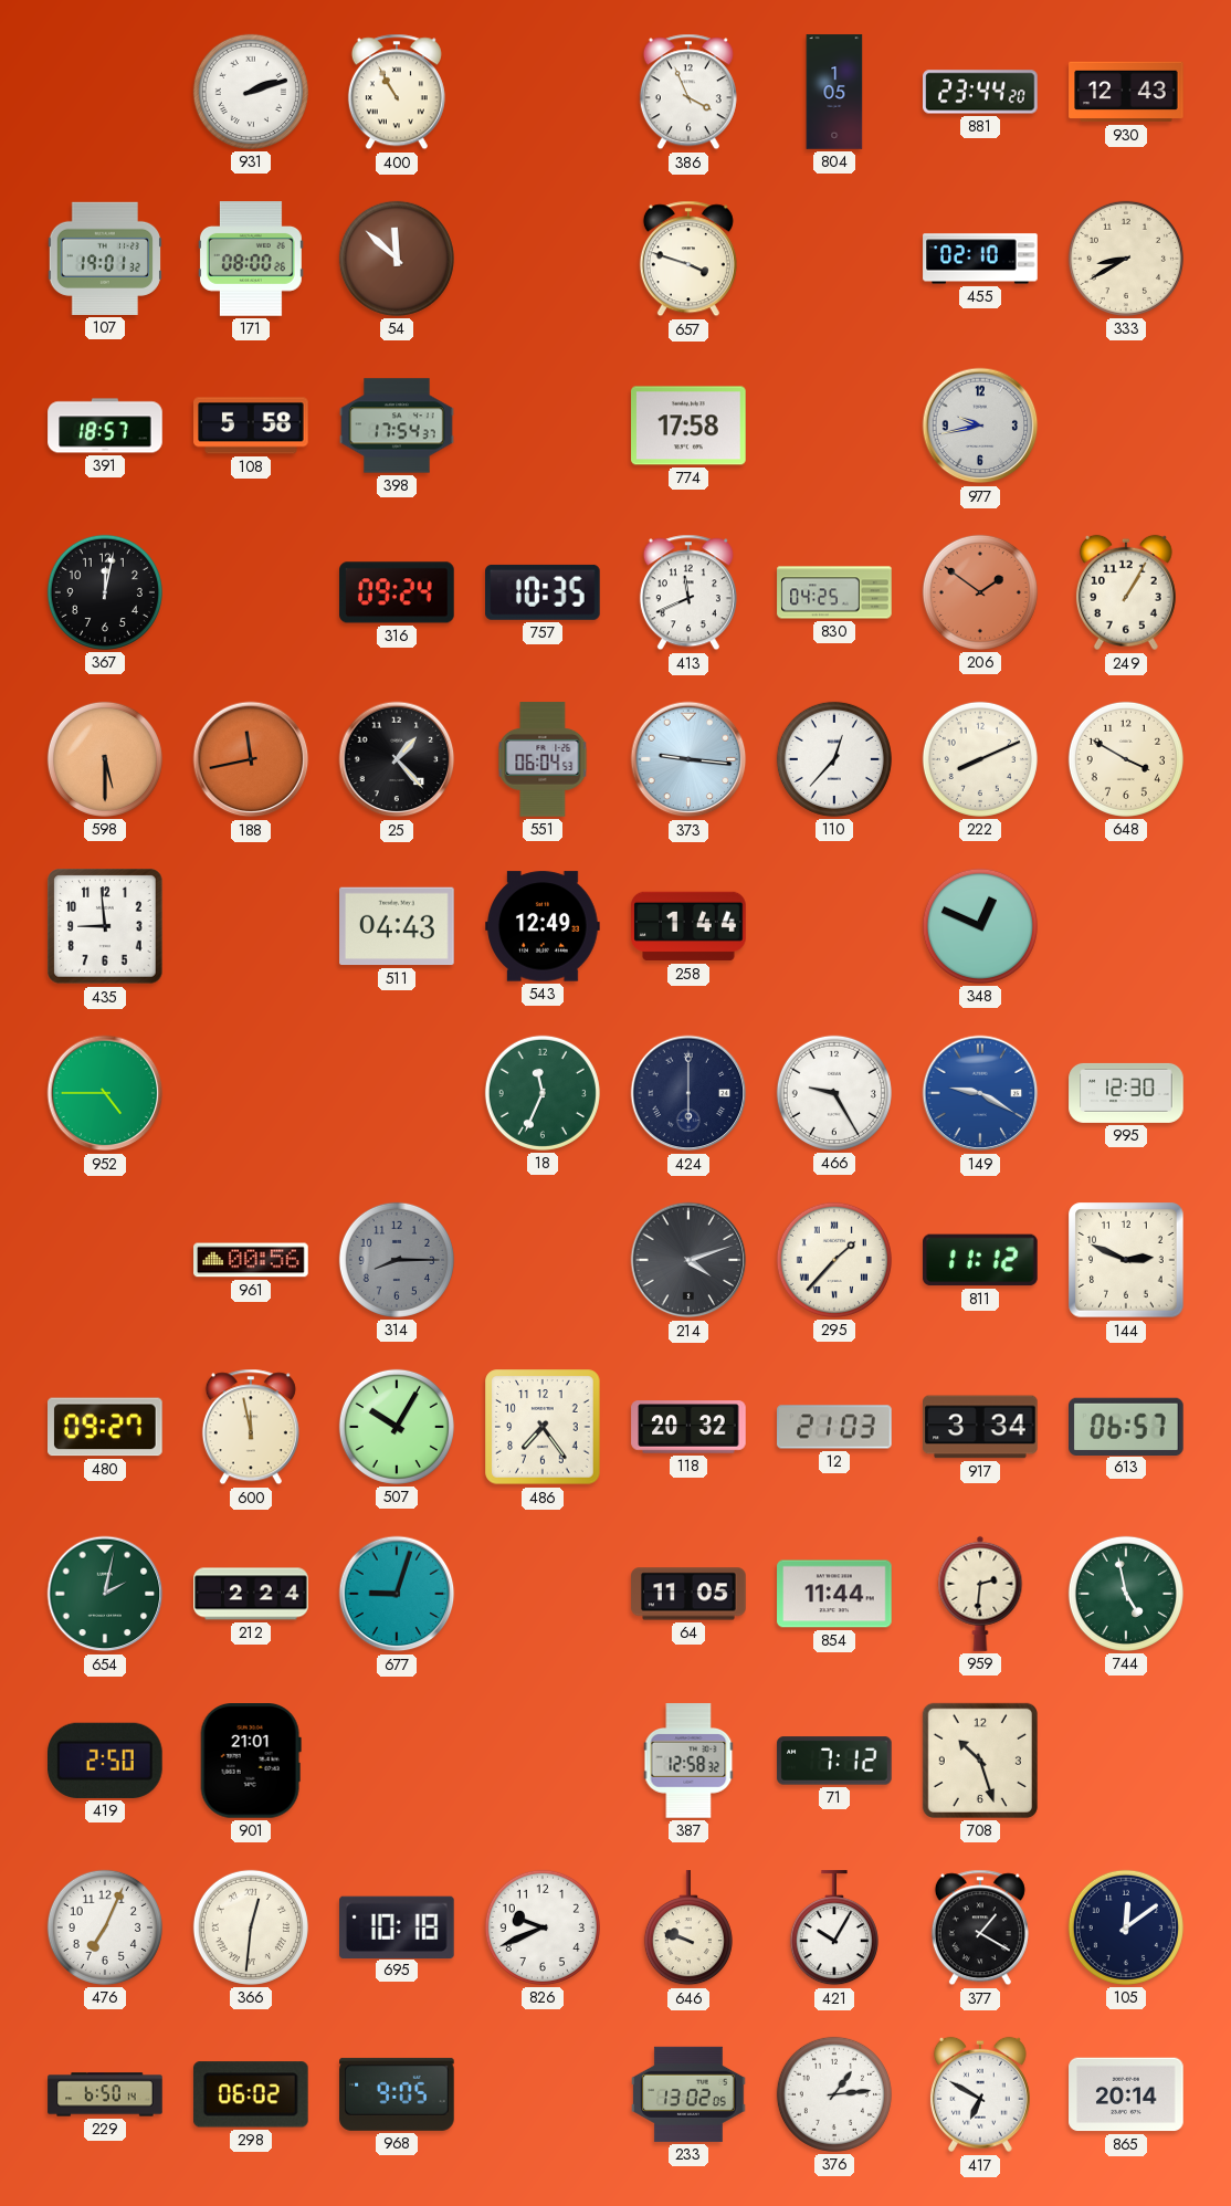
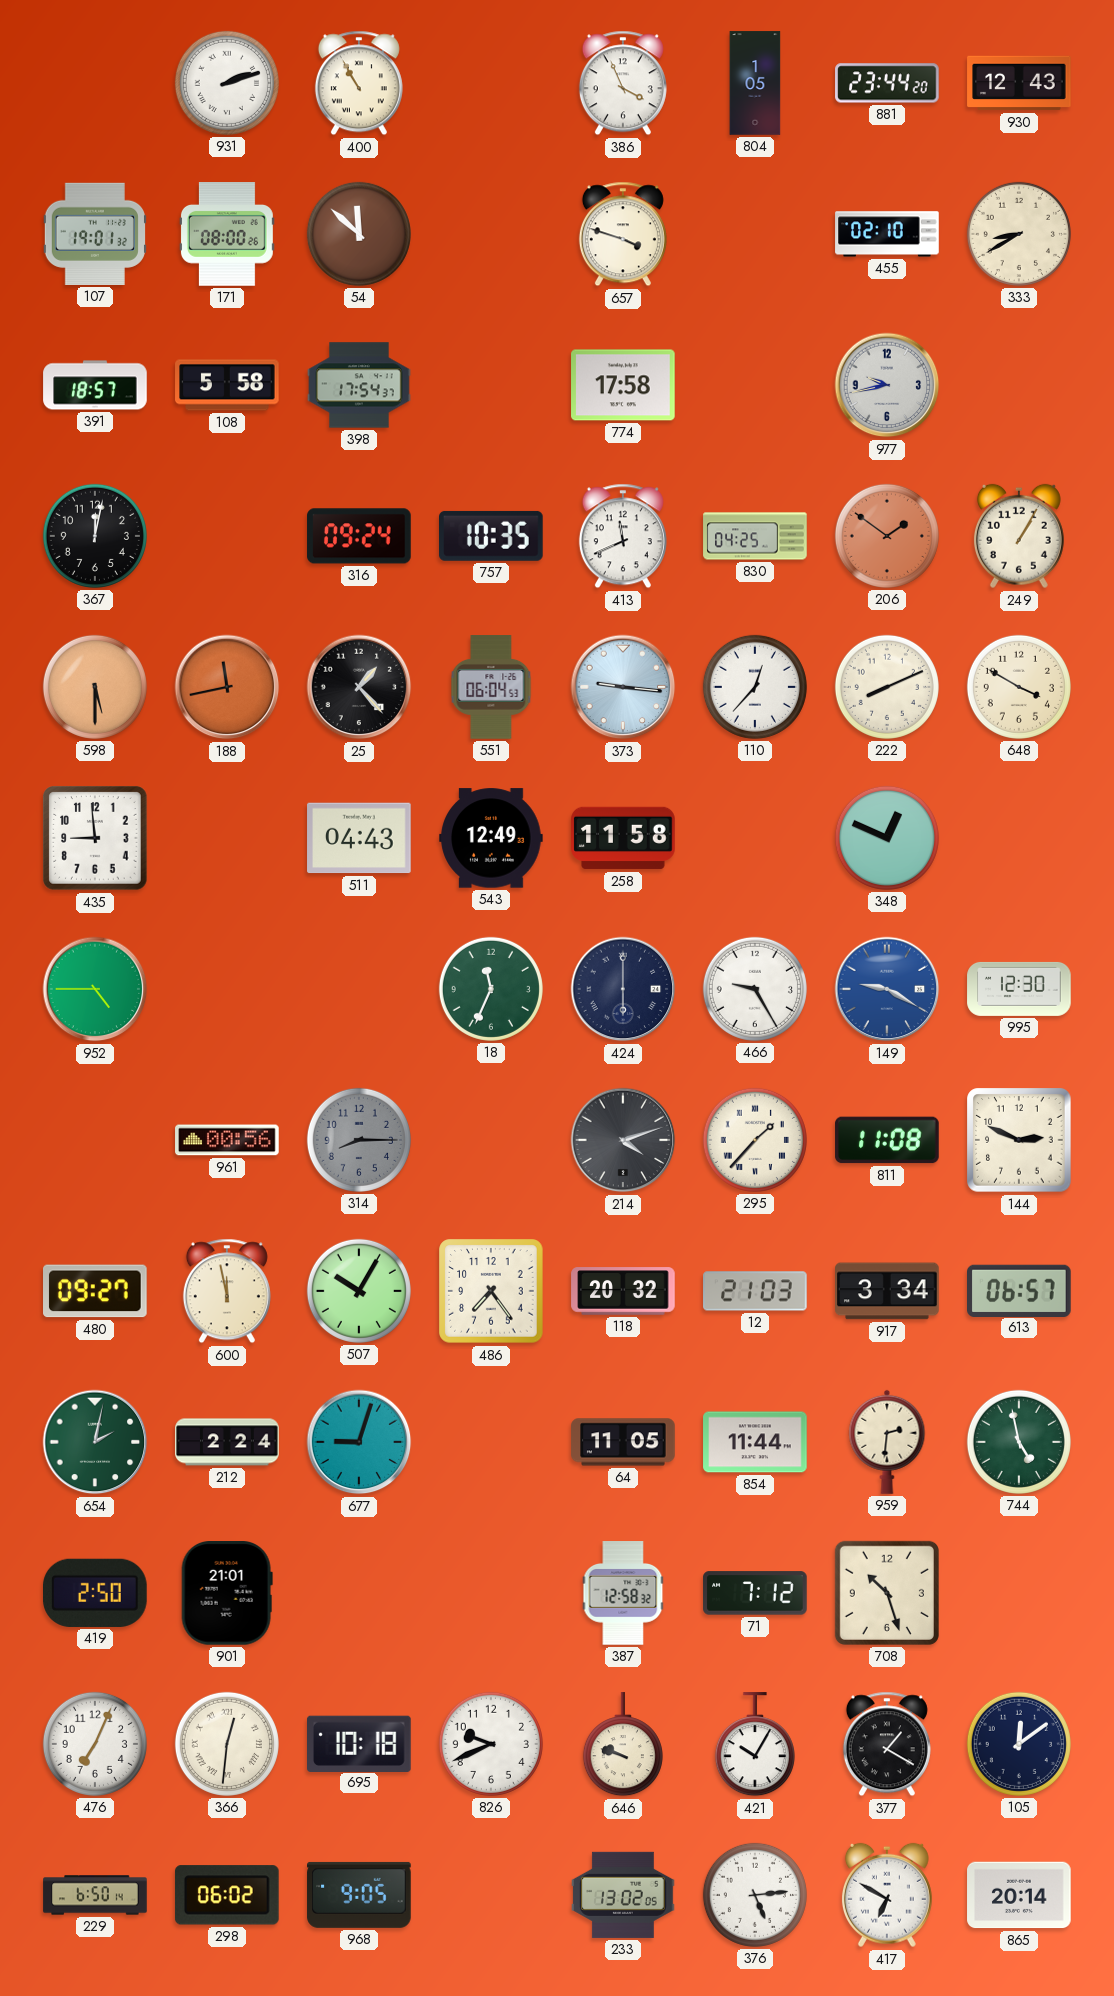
258: 1:44 -> 11:58 (623, 838)
811: 11:12 -> 11:08 (887, 1140)
376: 1:14 -> 5:14 (755, 1895)
